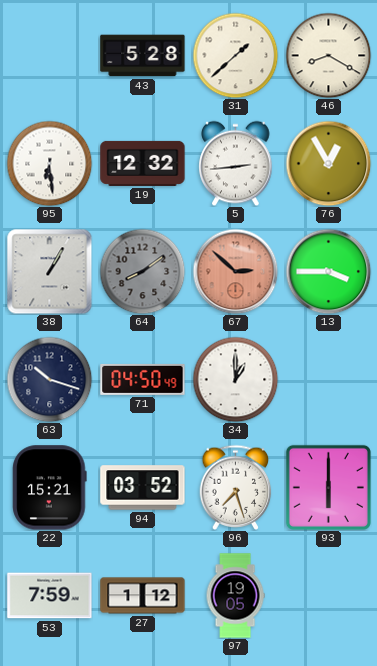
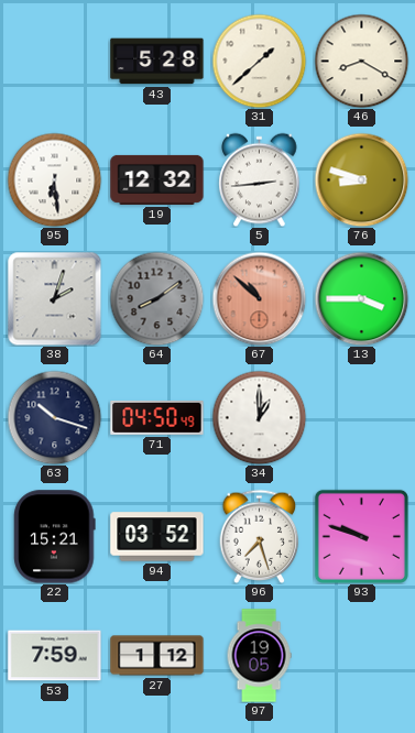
76: 12:55 -> 8:48 (361, 179)
38: 1:05 -> 2:03 (54, 298)
67: 2:52 -> 10:52 (259, 298)
93: 6:00 -> 9:48 (361, 536)
